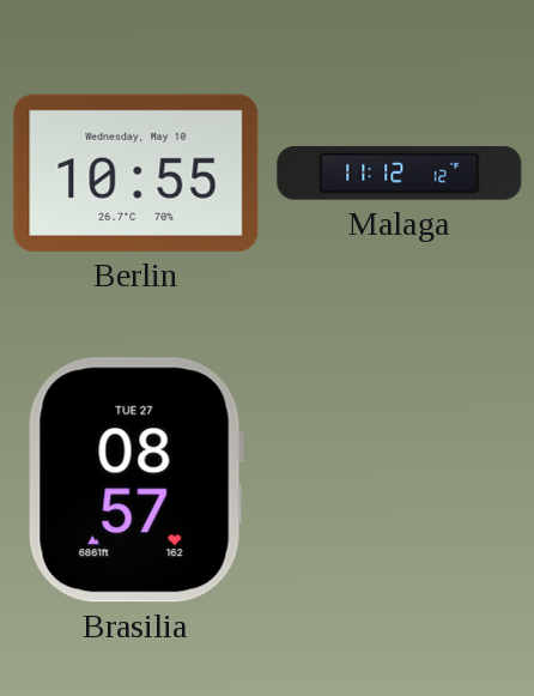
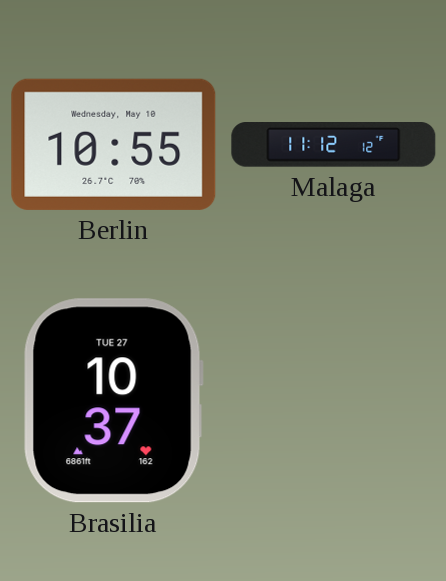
Brasilia: 08:57 -> 10:37 (113, 401)
